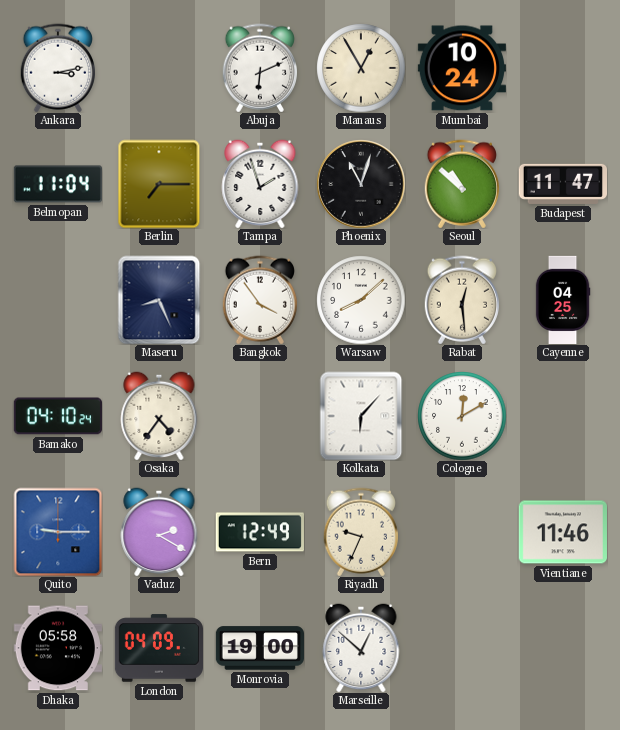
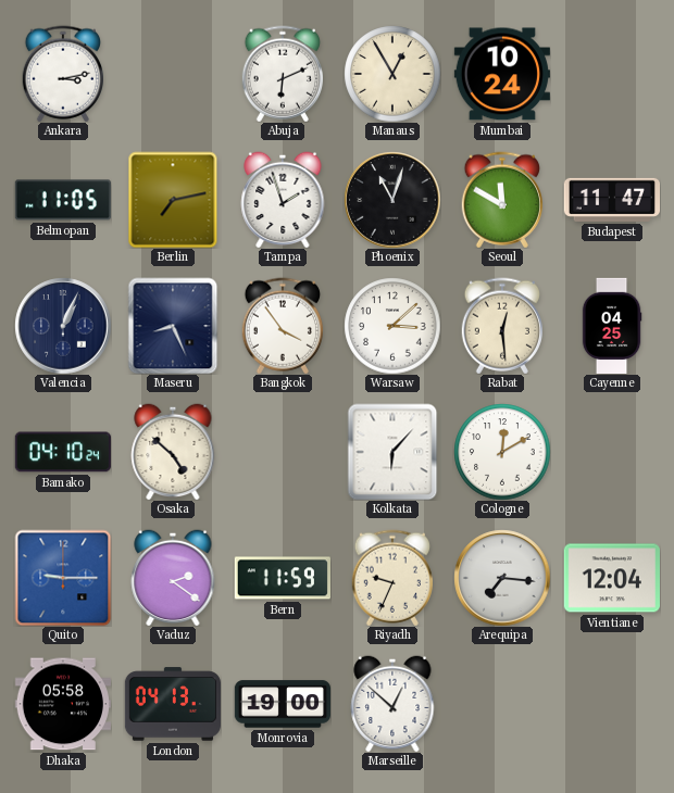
Belmopan: 11:04 -> 11:05 (63, 200)
Berlin: 7:15 -> 7:13 (173, 200)
Seoul: 10:52 -> 11:50 (501, 200)
Valencia: none -> 1:04 (63, 326)
Warsaw: 8:08 -> 3:08 (392, 326)
Osaka: 4:36 -> 4:52 (173, 452)
Vaduz: 2:20 -> 2:21 (173, 578)
Bern: 12:49 -> 11:59 (283, 578)
Arequipa: none -> 7:16 (502, 578)
Vientiane: 11:46 -> 12:04 (612, 578)
London: 04:09 -> 04:13 (172, 704)
